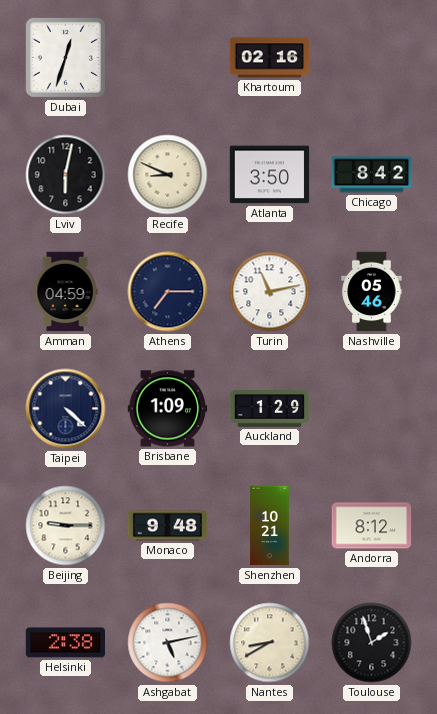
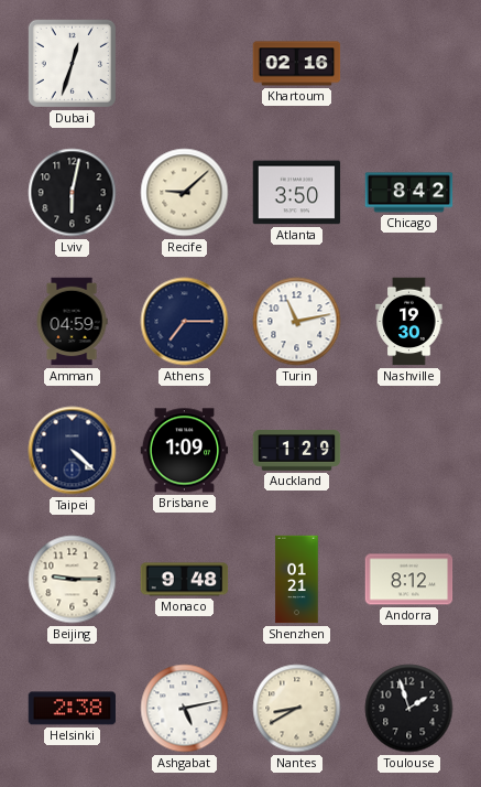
Recife: 8:49 -> 9:08 (185, 193)
Nashville: 05:46 -> 19:30 (409, 322)
Shenzhen: 10:21 -> 01:21 (297, 580)
